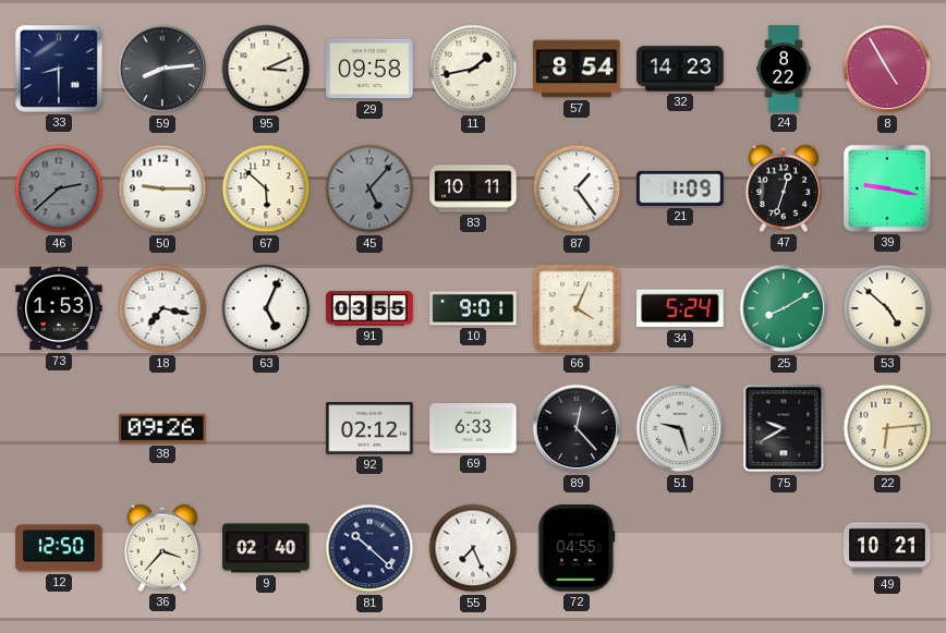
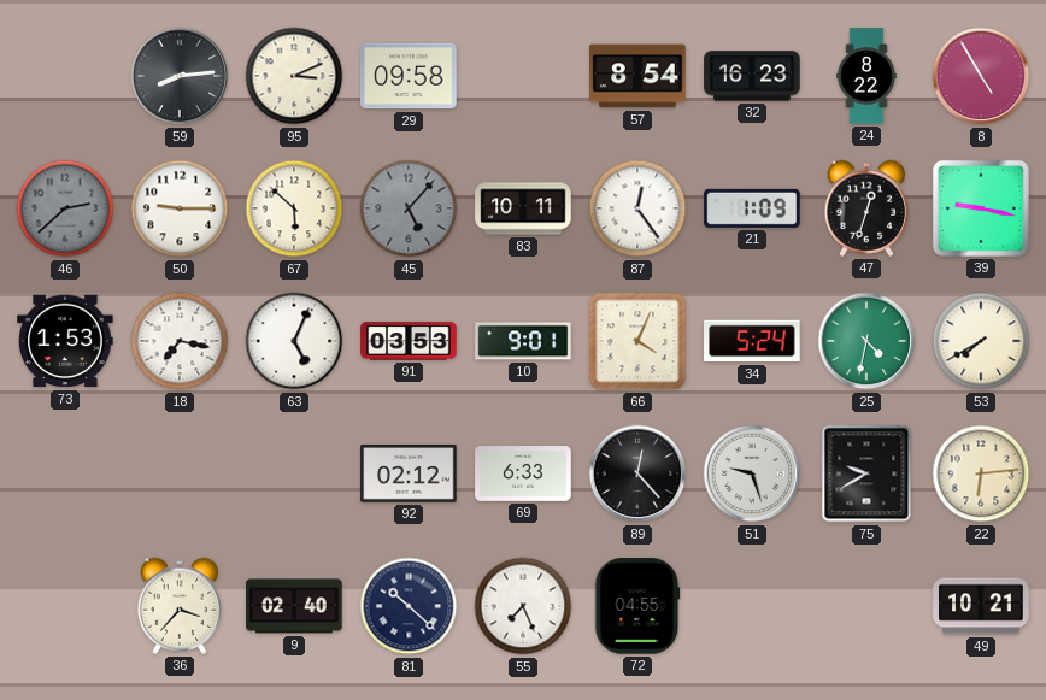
33: 8:30 -> none (59, 69)
11: 1:43 -> none (473, 69)
32: 14:23 -> 16:23 (752, 76)
87: 1:24 -> 12:24 (637, 208)
91: 03:55 -> 03:53 (409, 341)
25: 8:10 -> 4:32 (866, 341)
53: 4:52 -> 7:40 (981, 341)
38: 09:26 -> none (162, 428)
12: 12:50 -> none (59, 548)
